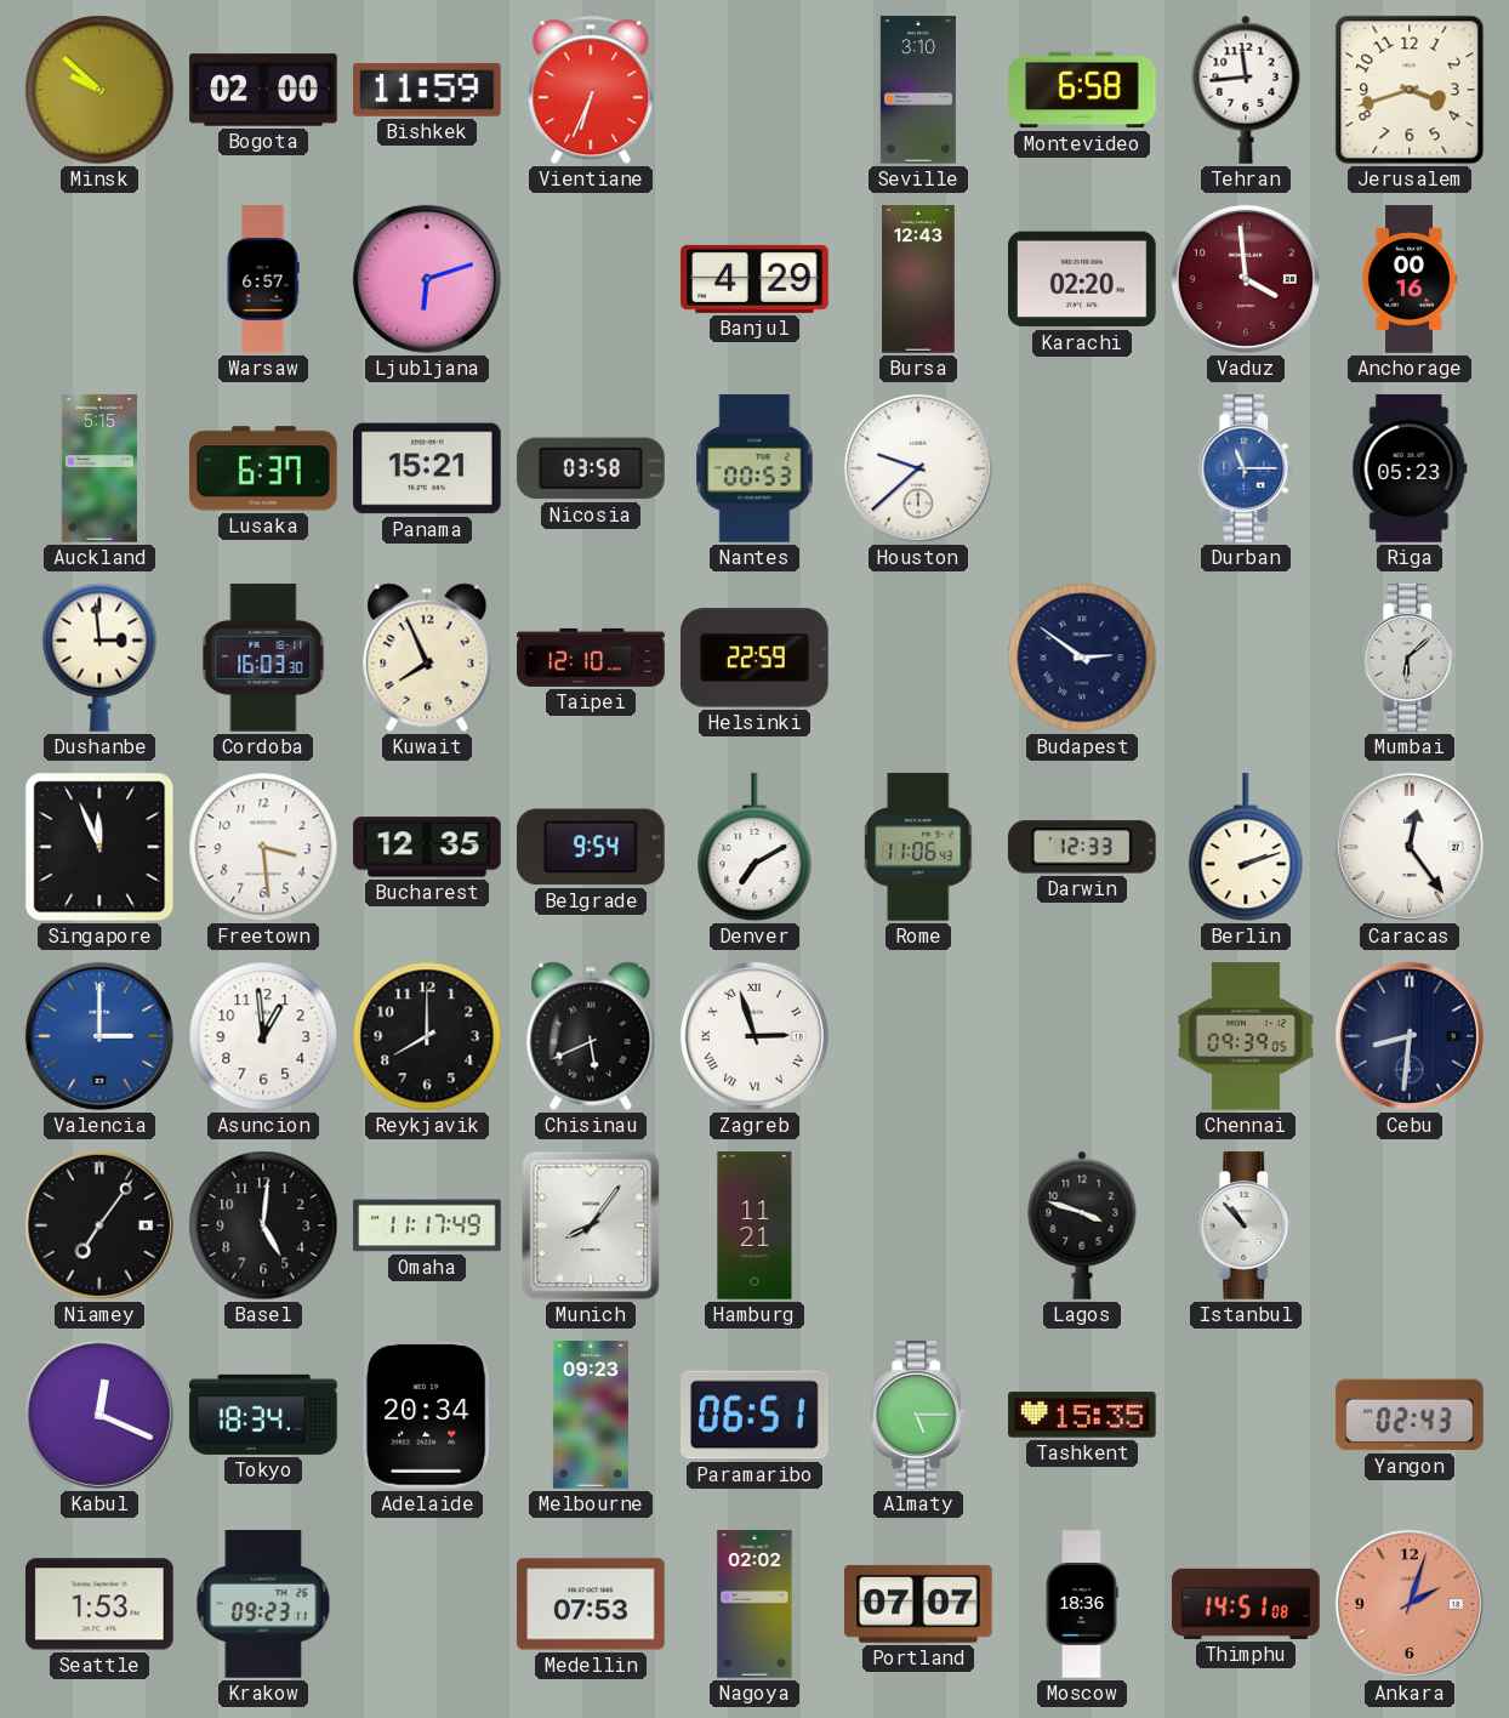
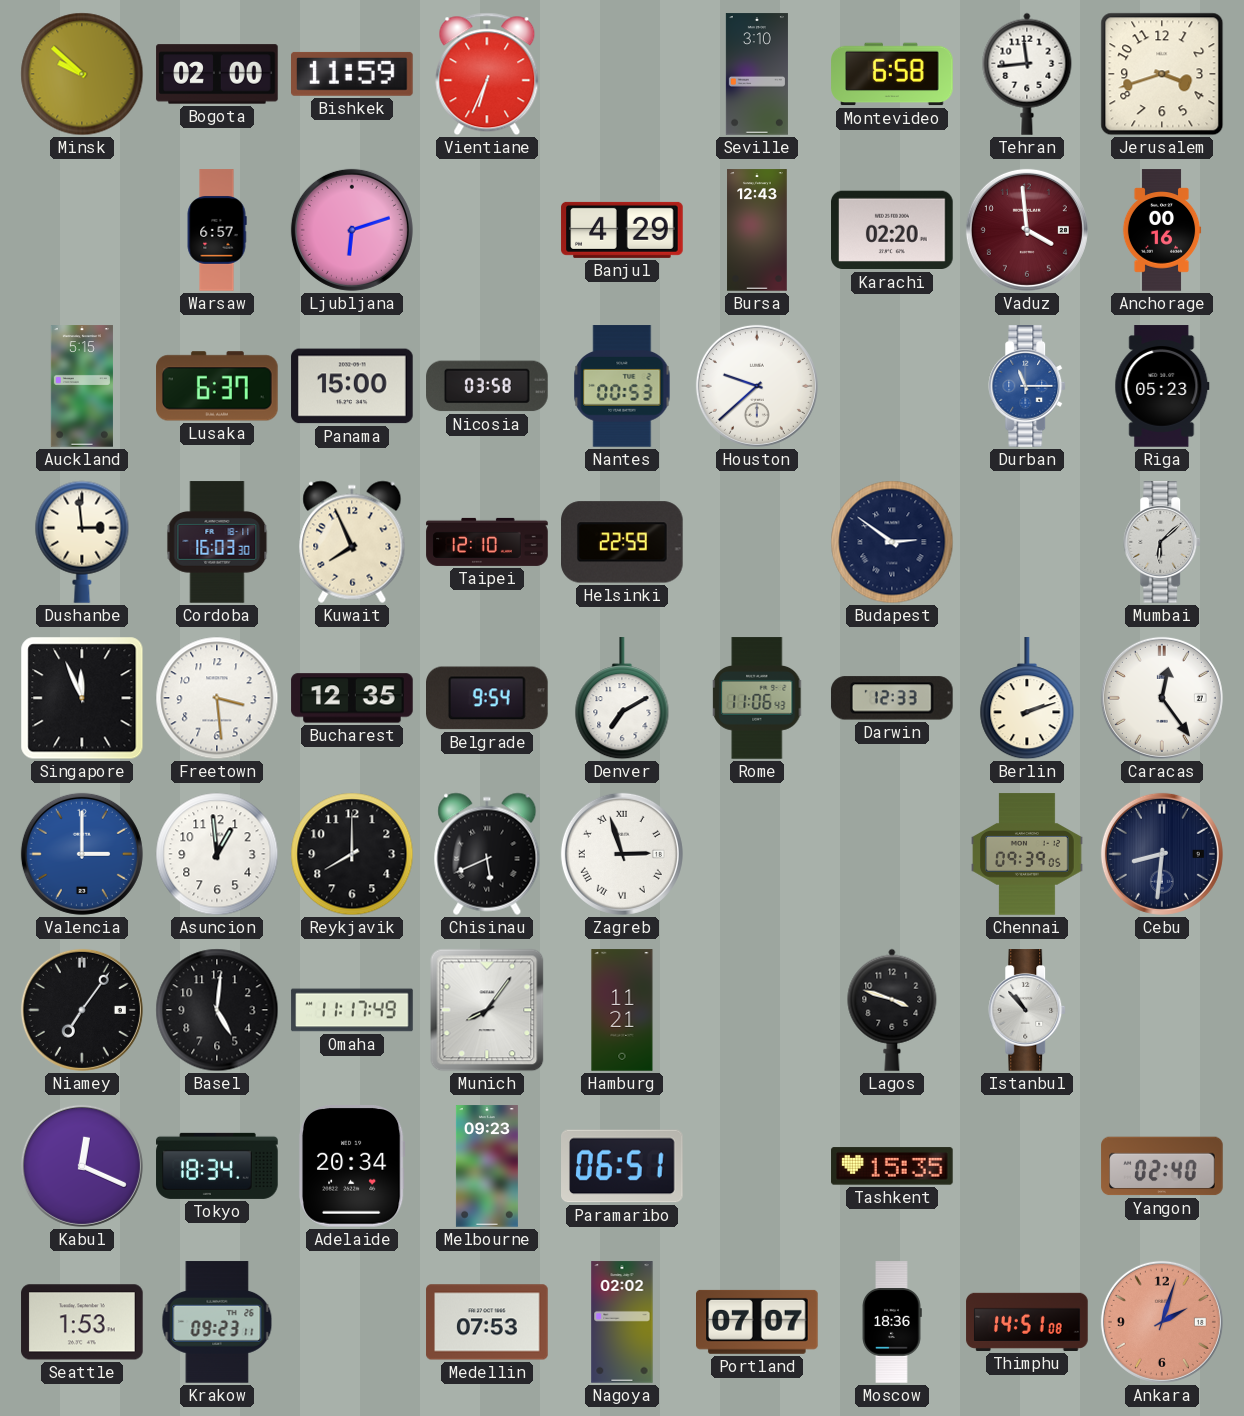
Panama: 15:21 -> 15:00 (352, 386)
Almaty: 5:15 -> none (919, 1415)
Yangon: 02:43 -> 02:40 (1162, 1166)
